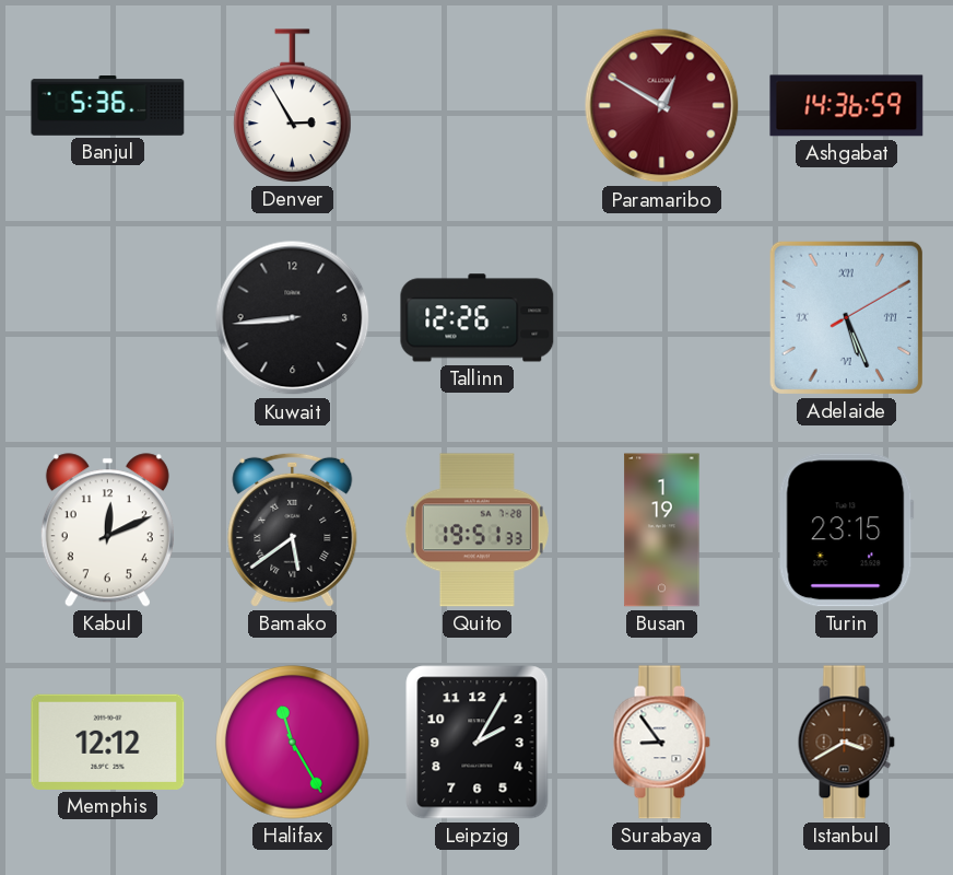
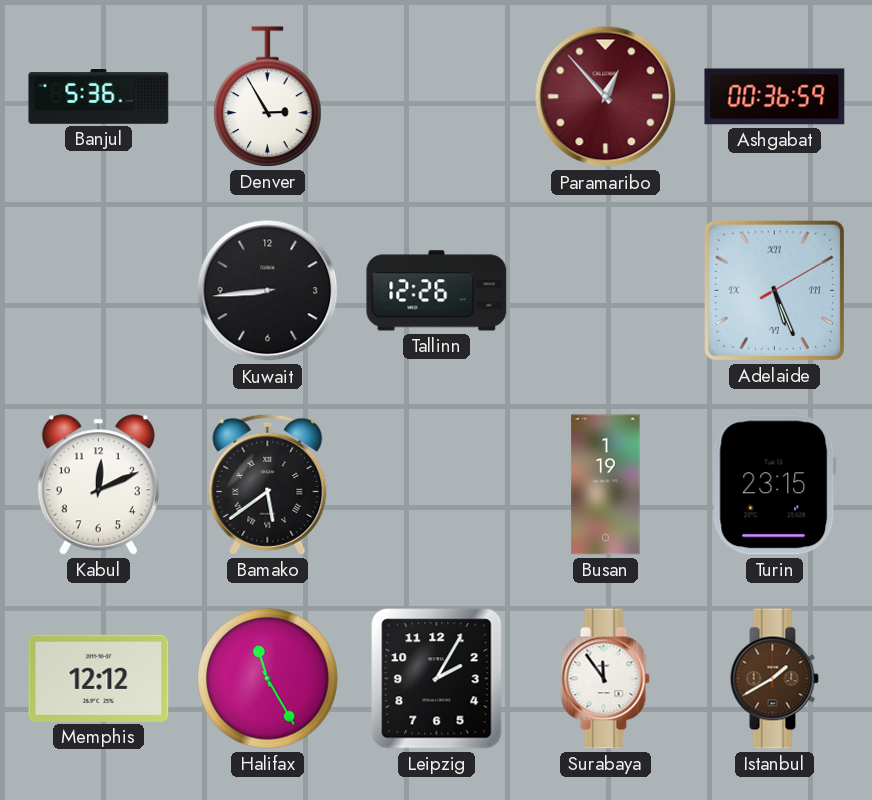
Paramaribo: 12:50 -> 12:53 (606, 97)
Ashgabat: 14:36 -> 00:36 (775, 97)
Quito: 19:51 -> none (477, 530)
Surabaya: 8:54 -> 11:54 (605, 679)
Istanbul: 3:40 -> 1:40 (774, 679)
